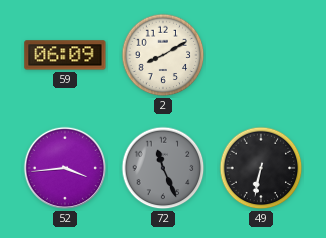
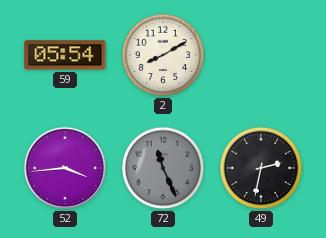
59: 06:09 -> 05:54 (65, 55)
49: 6:32 -> 2:32 (261, 168)
